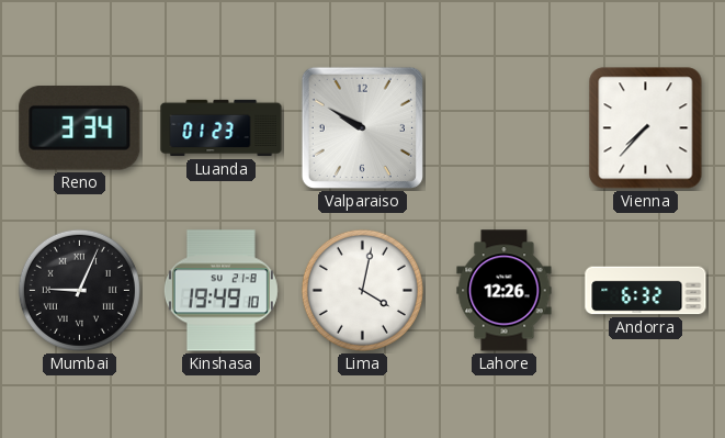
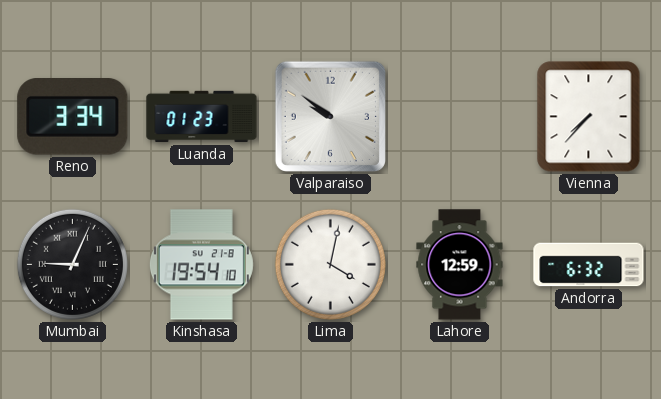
Valparaiso: 9:50 -> 9:51 (330, 116)
Kinshasa: 19:49 -> 19:54 (201, 265)
Lahore: 12:26 -> 12:59 (460, 265)
